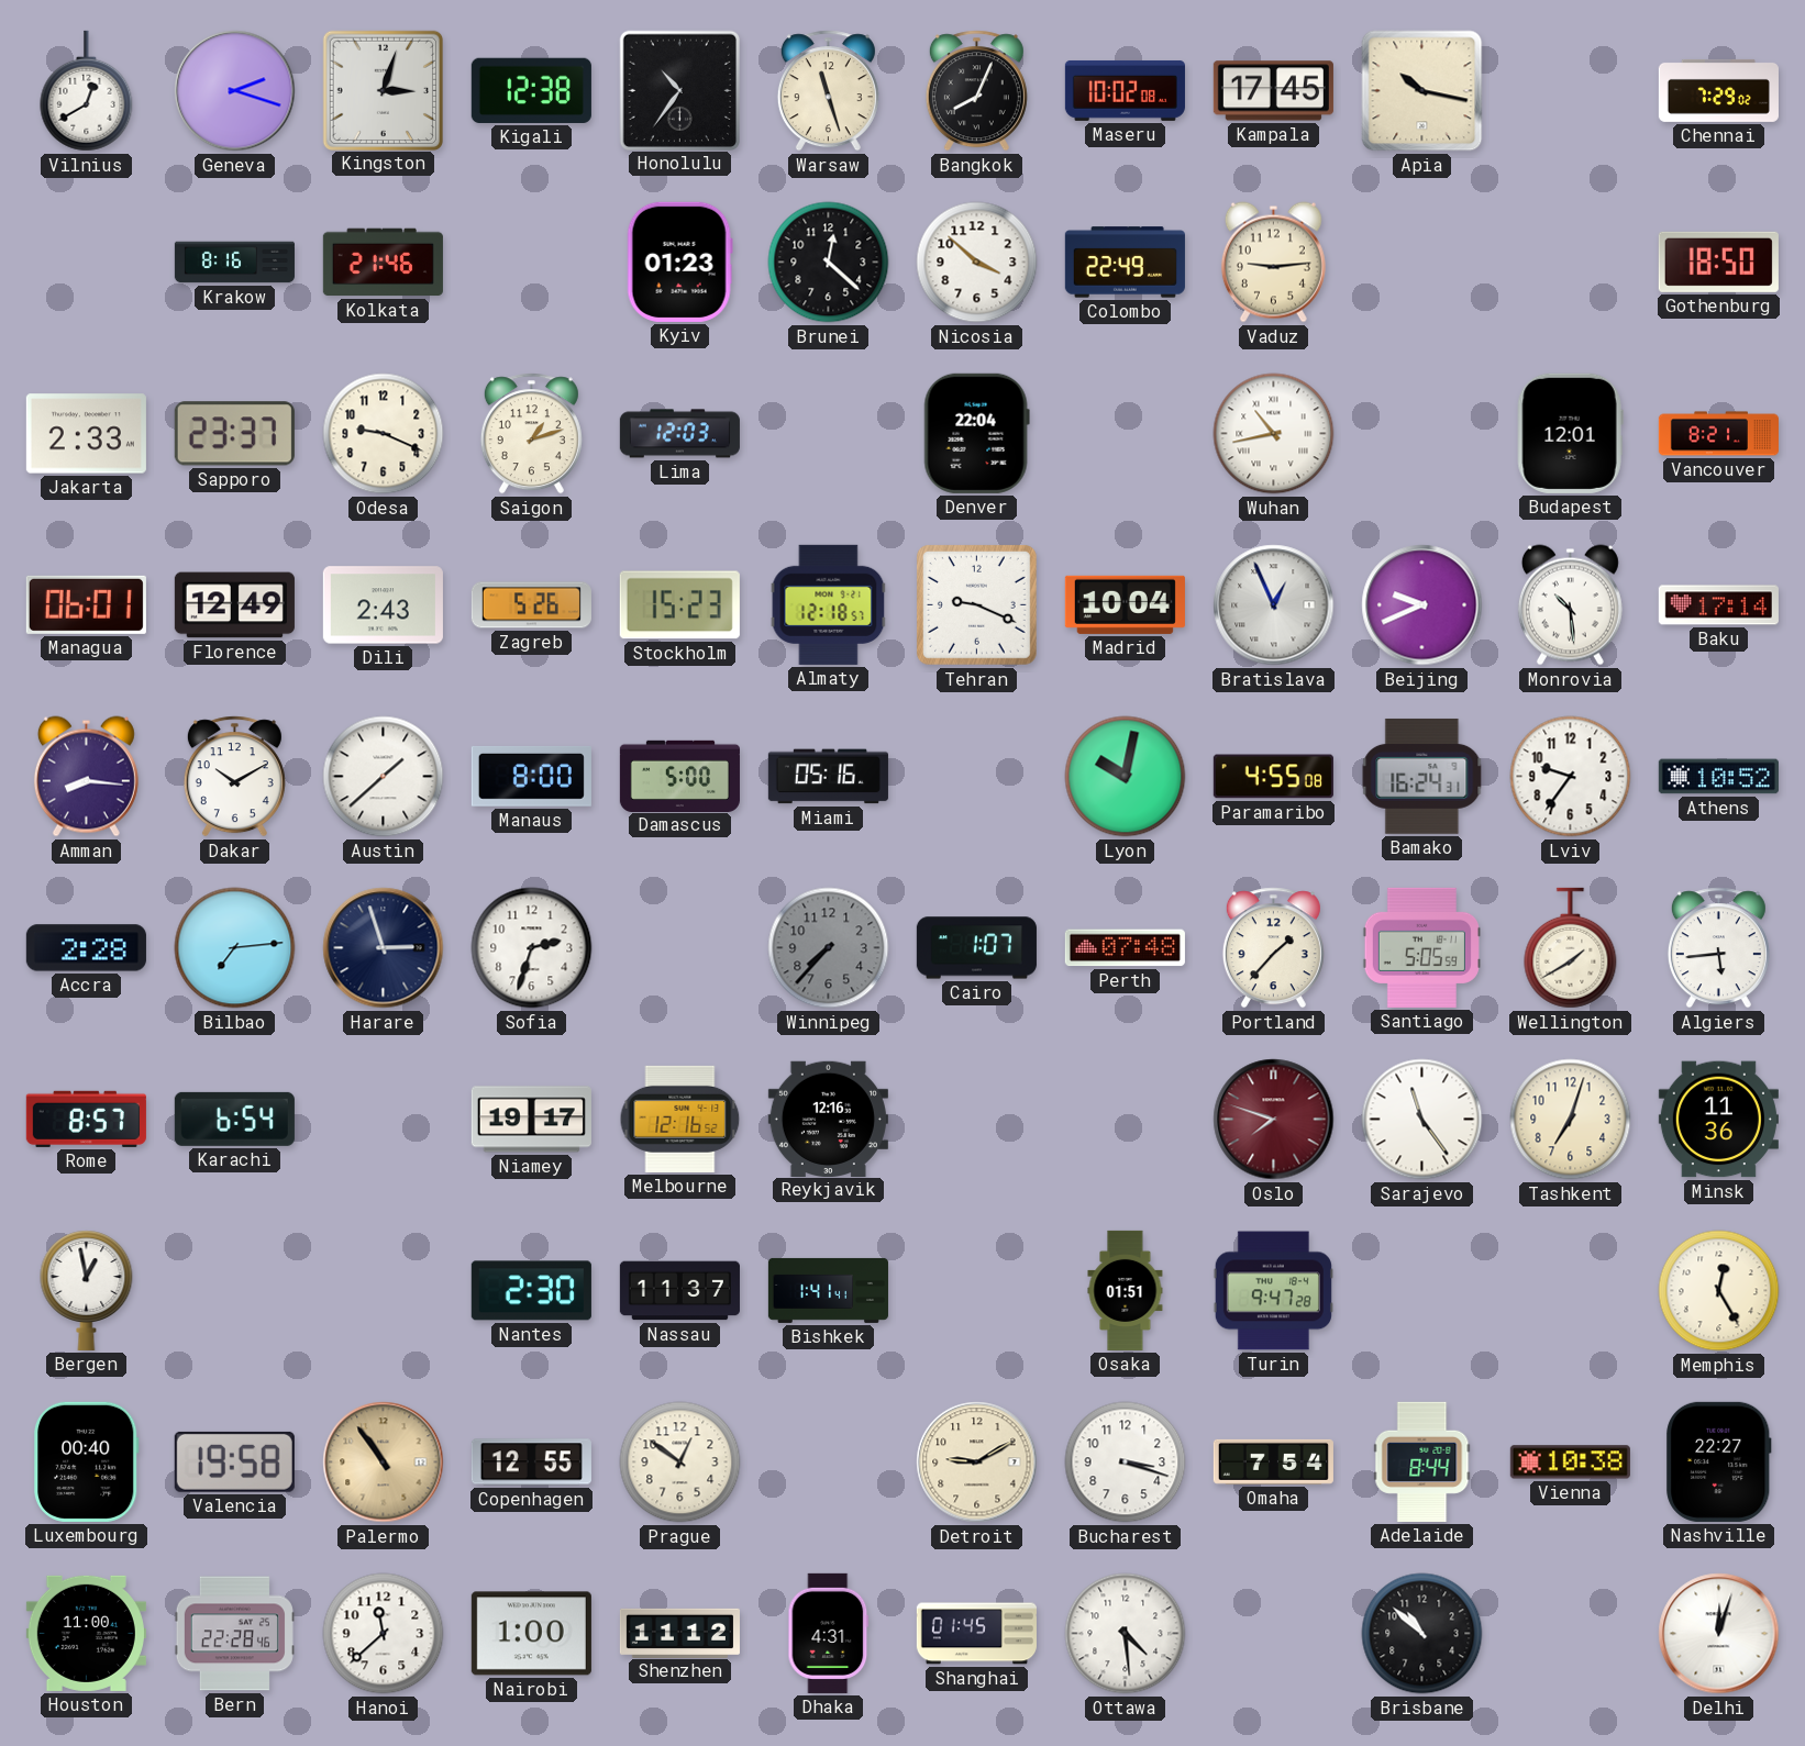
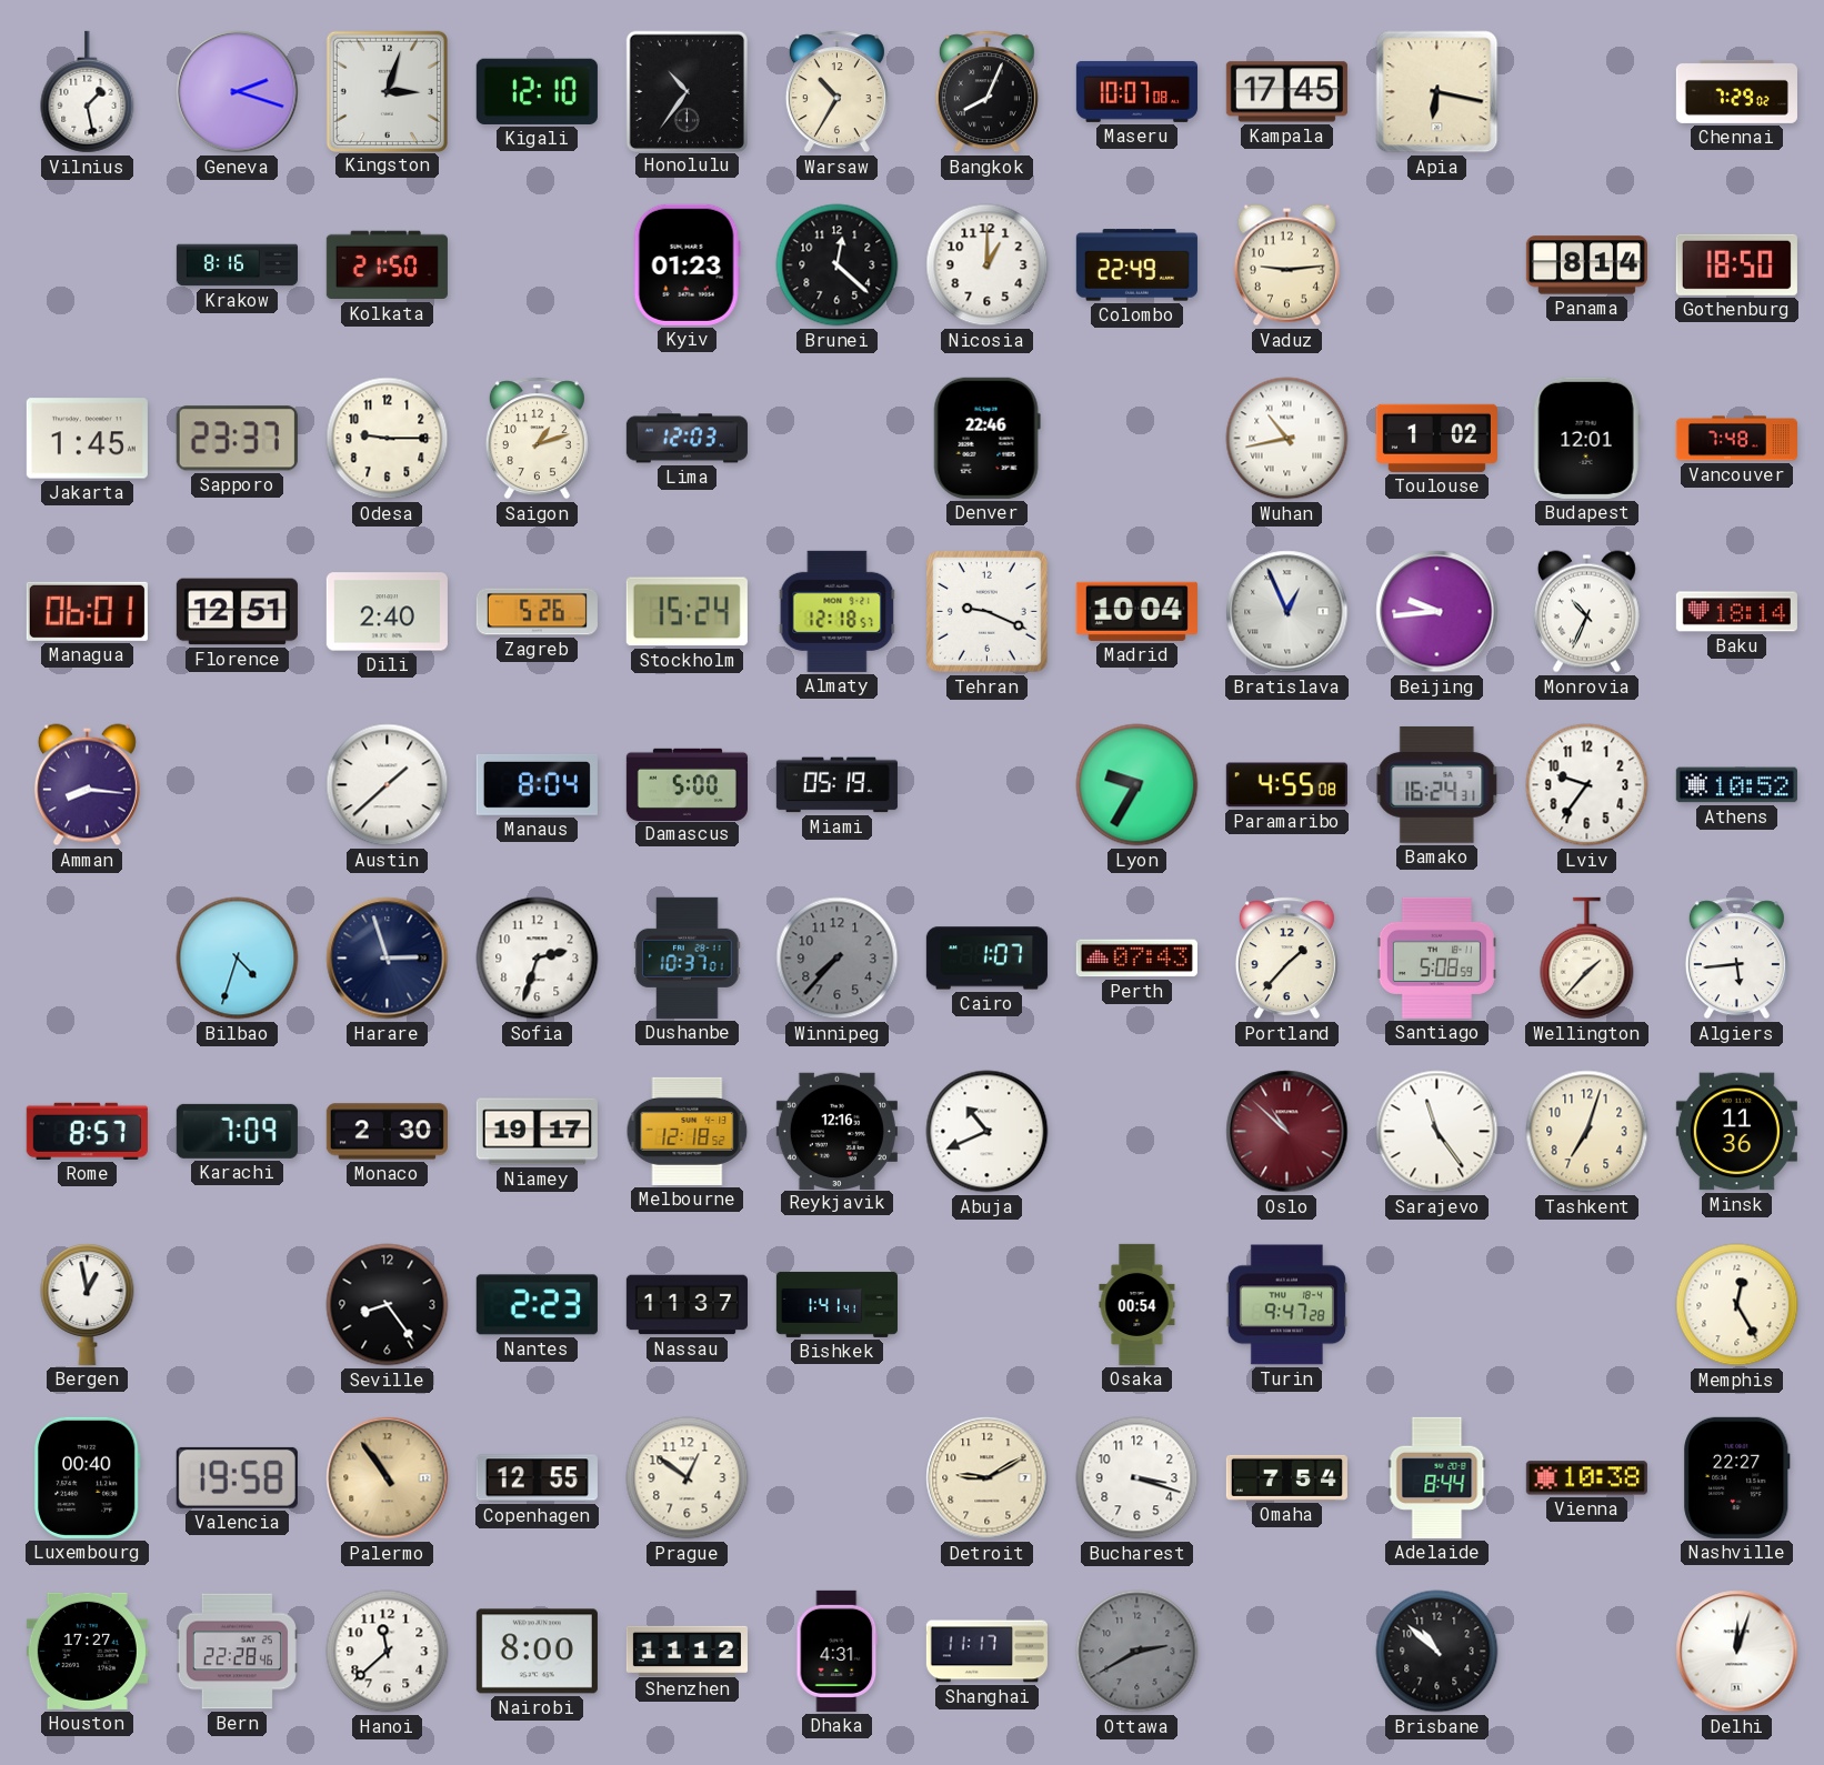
Vilnius: 12:40 -> 1:28 (88, 92)
Kigali: 12:38 -> 12:10 (537, 91)
Warsaw: 11:27 -> 10:35 (836, 92)
Maseru: 10:02 -> 10:07 (1136, 91)
Apia: 10:17 -> 6:17 (1437, 92)
Kolkata: 21:46 -> 21:50 (387, 265)
Nicosia: 3:52 -> 1:00 (988, 265)
Panama: none -> 8:14 (1586, 265)
Jakarta: 2:33 -> 1:45 (87, 439)
Odesa: 9:19 -> 9:15 (388, 439)
Denver: 22:04 -> 22:46 (986, 438)
Toulouse: none -> 1:02 (1436, 438)
Vancouver: 8:21 -> 7:48 (1736, 439)
Florence: 12:49 -> 12:51 (237, 612)
Dili: 2:43 -> 2:40 (387, 612)
Stockholm: 15:23 -> 15:24 (686, 612)
Beijing: 9:41 -> 9:44 (1437, 612)
Monrovia: 10:29 -> 10:34 (1586, 612)
Baku: 17:14 -> 18:14 (1736, 612)
Dakar: 10:10 -> none (234, 777)
Manaus: 8:00 -> 8:04 (537, 784)
Miami: 05:16 -> 05:19 (836, 785)
Lyon: 10:02 -> 9:35 (1138, 785)
Accra: 2:28 -> none (86, 948)
Bilbao: 7:14 -> 4:33 (238, 959)
Dushanbe: none -> 10:37 (688, 957)
Perth: 07:48 -> 07:43 (1136, 959)
Santiago: 5:05 -> 5:08 (1436, 957)
Wellington: 1:40 -> 1:37 (1587, 959)
Karachi: 6:54 -> 7:09 (237, 1131)
Monaco: none -> 2:30 (387, 1132)
Melbourne: 12:16 -> 12:18 (688, 1131)
Abuja: none -> 10:41 (988, 1132)
Oslo: 7:48 -> 10:52 (1287, 1132)
Seville: none -> 8:24 (388, 1305)
Nantes: 2:30 -> 2:23 (537, 1305)
Osaka: 01:51 -> 00:54 (1138, 1304)
Houston: 11:00 -> 17:27 (87, 1651)
Nairobi: 1:00 -> 8:00 (537, 1652)
Shanghai: 01:45 -> 11:17 (986, 1652)
Ottawa: 4:29 -> 2:40 (1138, 1652)
Ottawa dial: white -> grey (1138, 1652)
